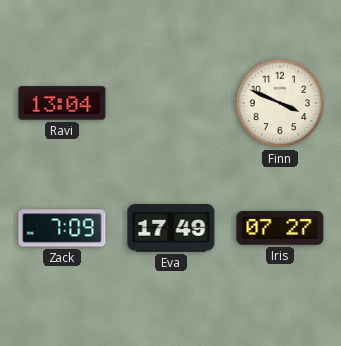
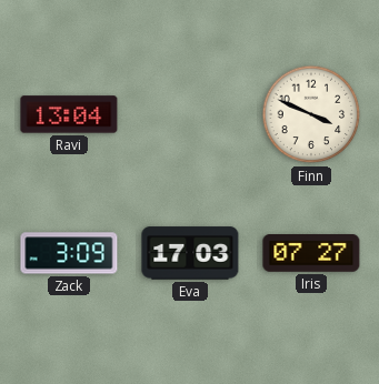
Zack: 7:09 -> 3:09 (69, 253)
Eva: 17:49 -> 17:03 (190, 253)
